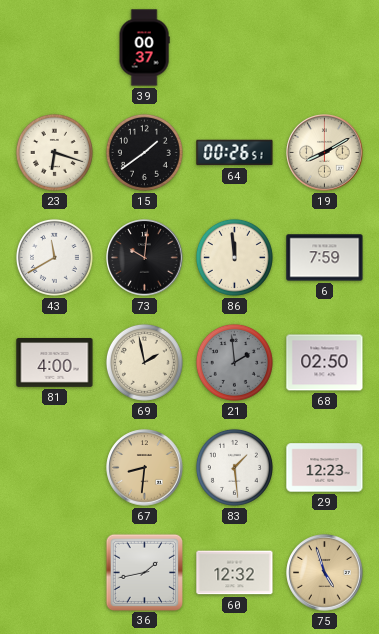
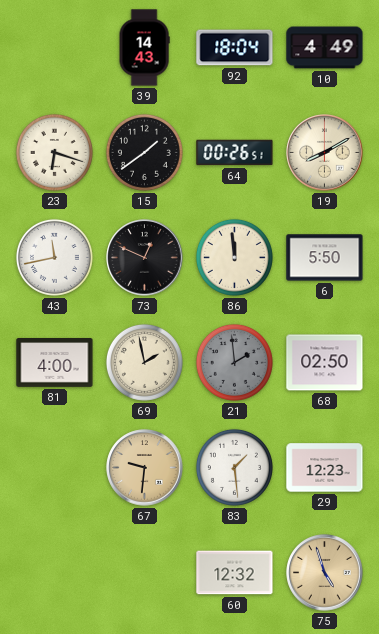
39: 00:37 -> 14:43 (144, 48)
92: none -> 18:04 (235, 48)
10: none -> 4:49 (325, 48)
43: 11:40 -> 11:43 (54, 257)
73: 10:01 -> 12:49 (145, 258)
6: 7:59 -> 5:50 (325, 258)
67: 8:31 -> 9:31 (145, 468)
36: 1:43 -> none (144, 572)
